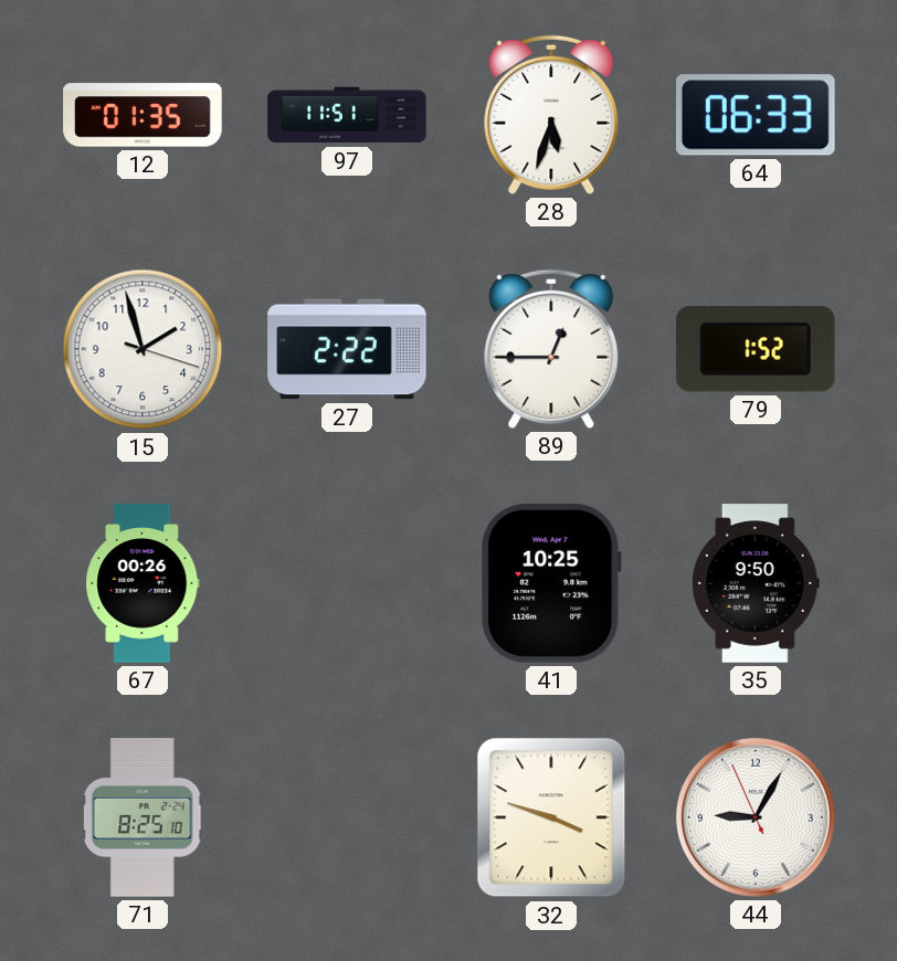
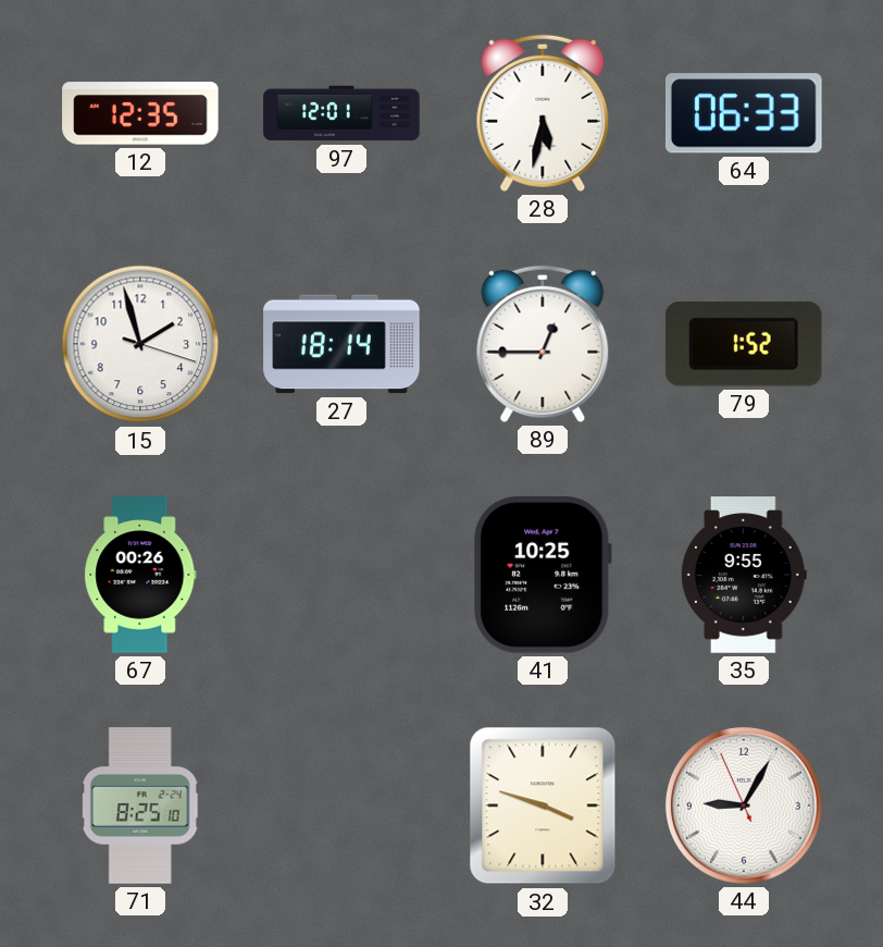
12: 01:35 -> 12:35 (140, 113)
97: 11:51 -> 12:01 (341, 113)
28: 5:33 -> 5:32 (543, 113)
27: 2:22 -> 18:14 (341, 344)
35: 9:50 -> 9:55 (744, 575)
